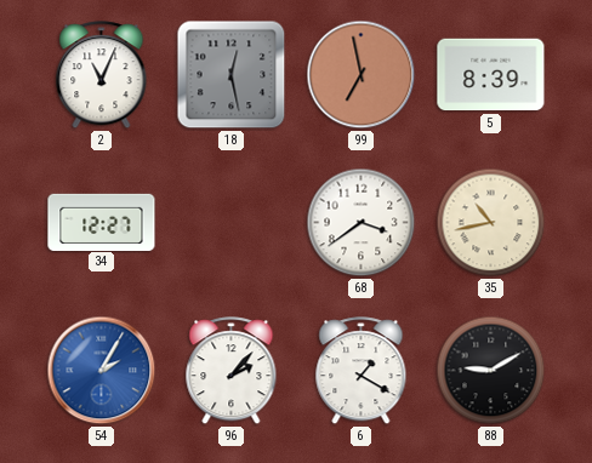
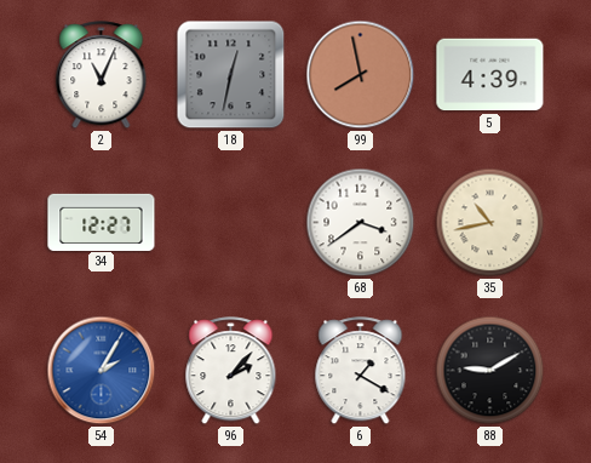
18: 12:28 -> 12:32 (231, 75)
99: 6:58 -> 7:58 (361, 75)
5: 8:39 -> 4:39 (490, 75)
